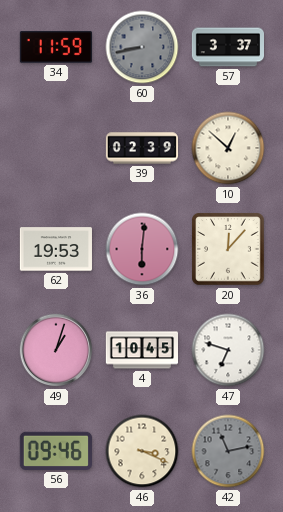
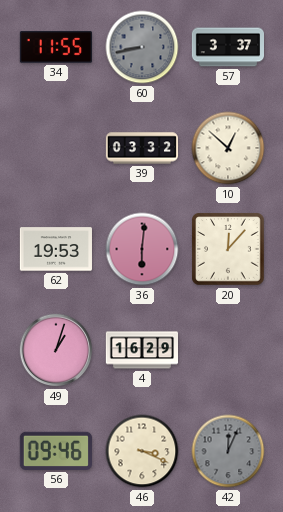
34: 11:59 -> 11:55 (56, 47)
39: 02:39 -> 03:32 (141, 148)
4: 10:45 -> 16:29 (141, 350)
47: 6:48 -> none (228, 350)
42: 11:13 -> 12:04 (228, 451)
